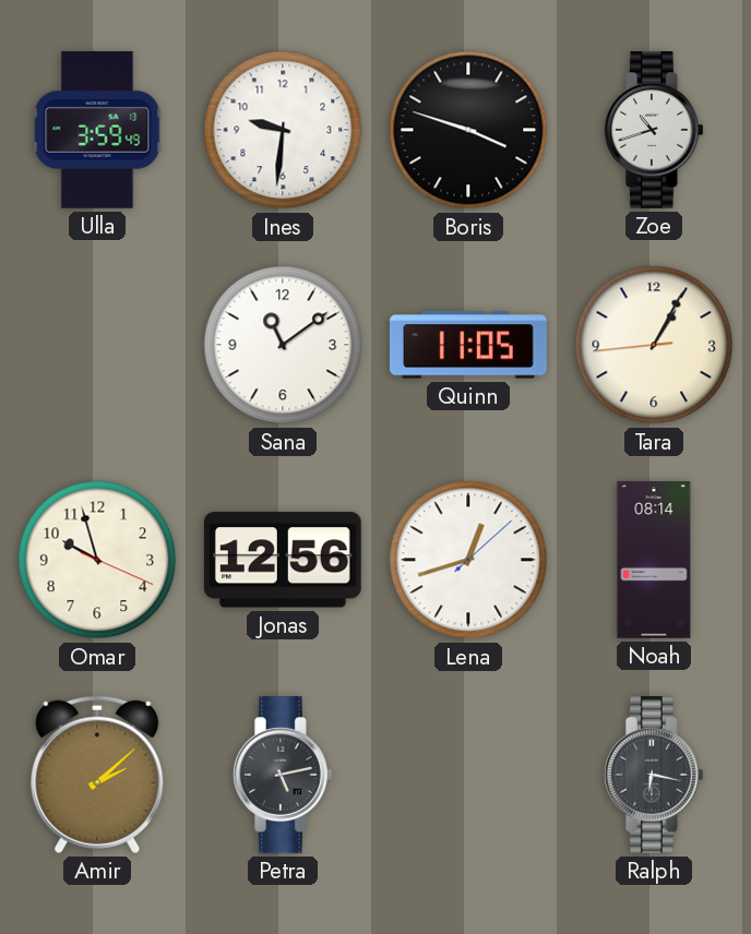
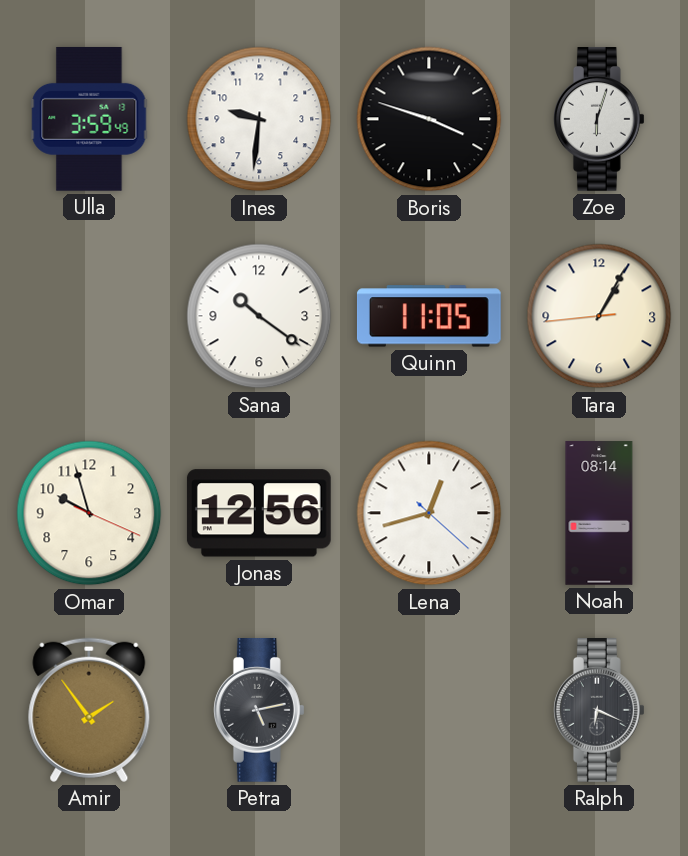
Zoe: 10:42 -> 6:03 (599, 120)
Sana: 11:09 -> 10:21 (259, 316)
Lena: 12:42:08 -> 12:42:22 (429, 513)
Amir: 2:08 -> 1:54 (89, 710)
Ralph: 6:17 -> 6:19 (599, 711)
